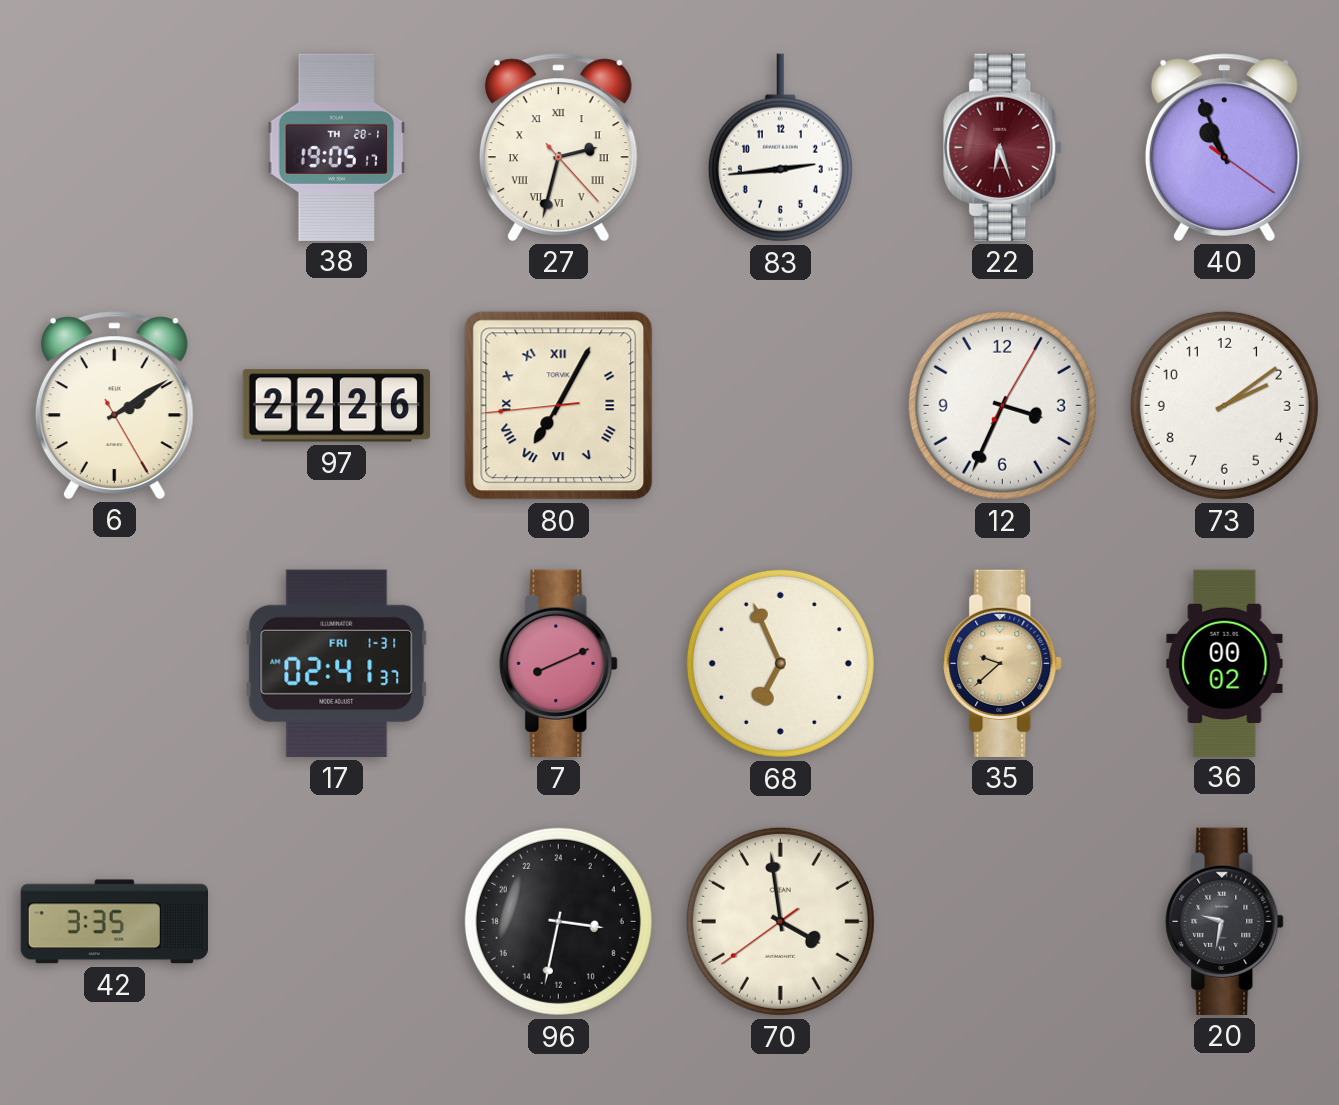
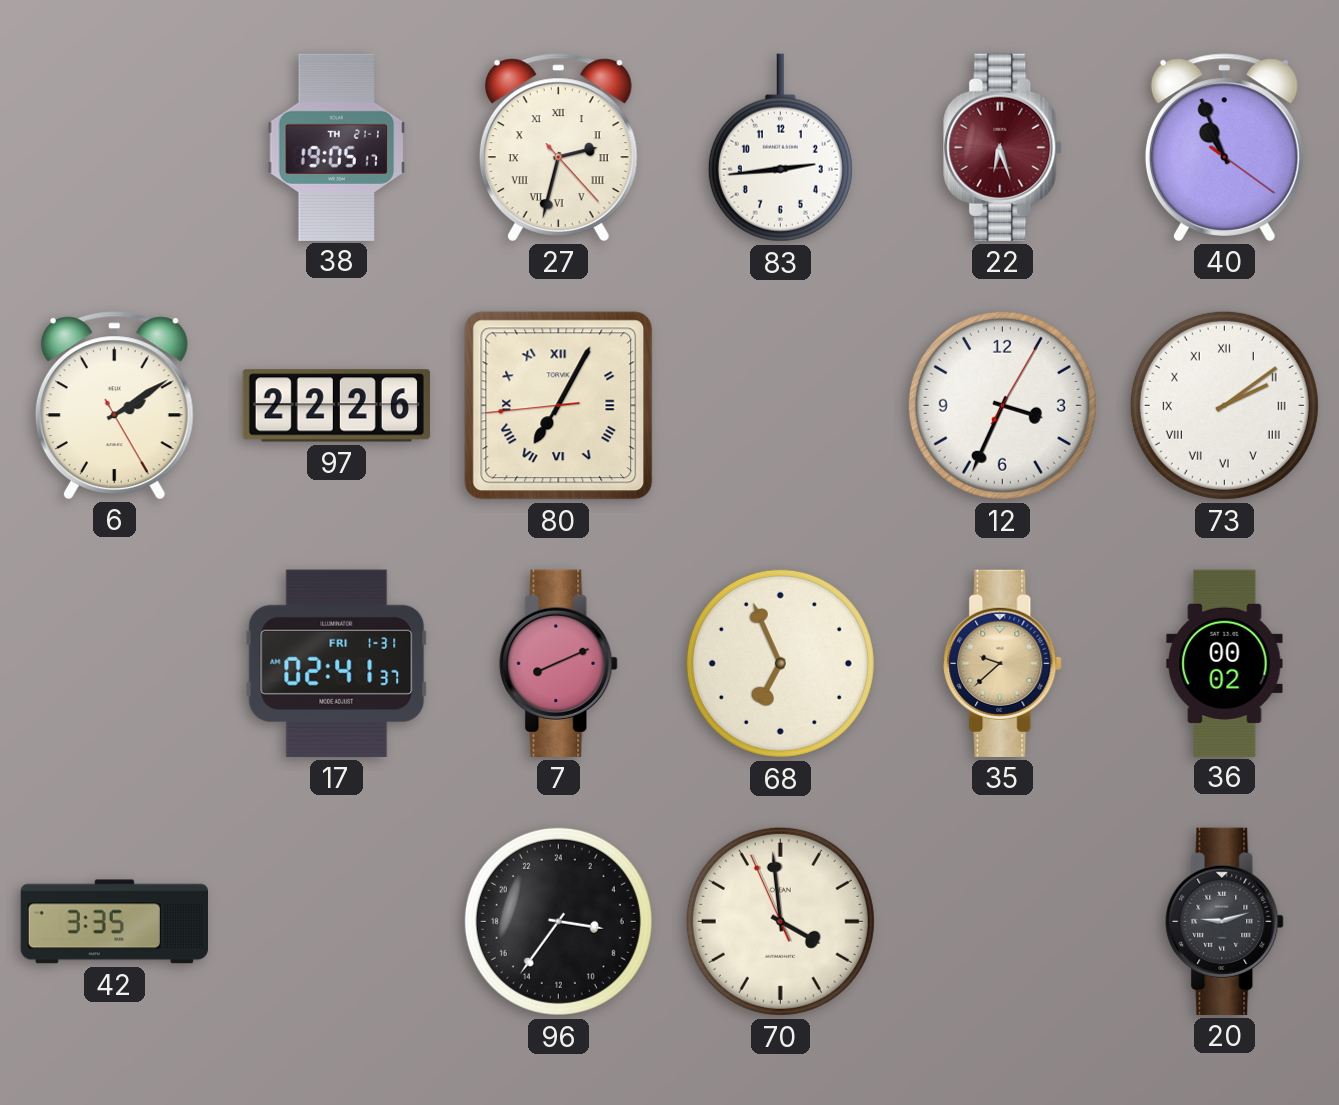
38 date: TH 28-1 -> TH 21-1 (337, 147)
73 numerals: Arabic -> Roman (1224, 405)
96: 6:32 -> 6:36 (558, 921)
70: 3:58:39 -> 3:58:56 (780, 921)
20: 9:32 -> 9:12 (1225, 921)
